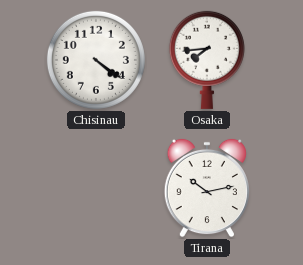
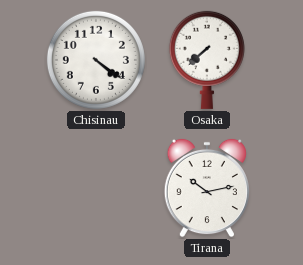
Osaka: 7:44 -> 7:38 (207, 60)
